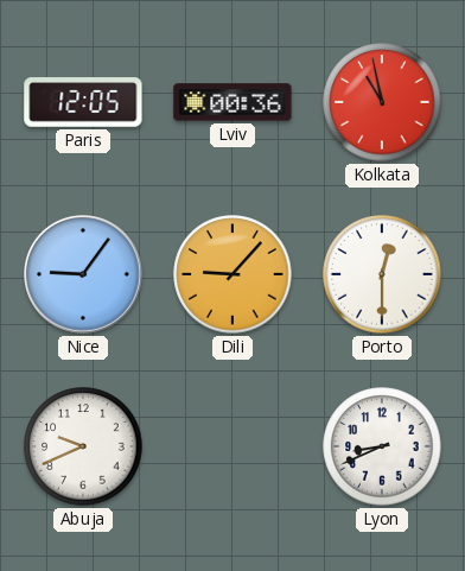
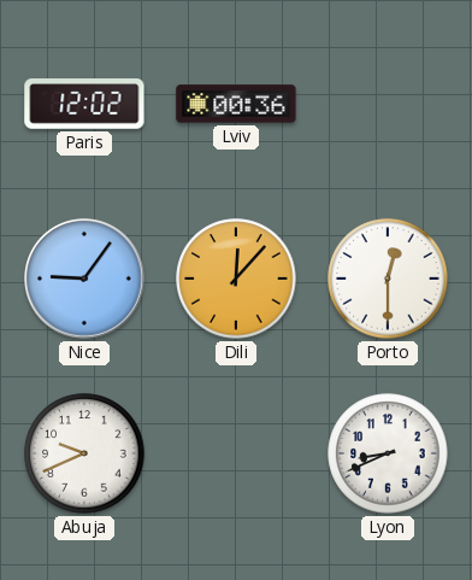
Paris: 12:05 -> 12:02 (84, 104)
Kolkata: 10:58 -> none (382, 102)
Dili: 9:07 -> 12:07 (236, 279)
